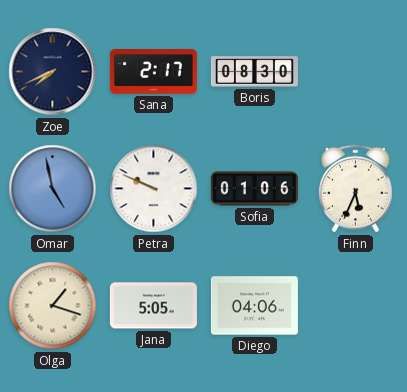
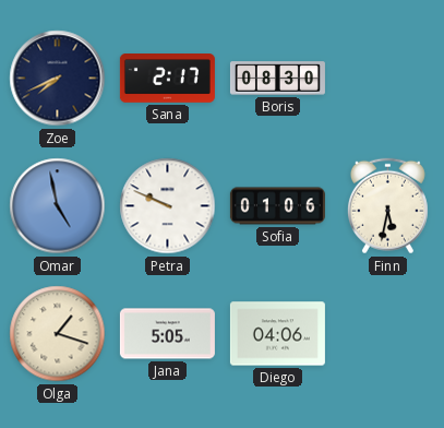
Finn: 5:34 -> 5:32 (387, 206)
